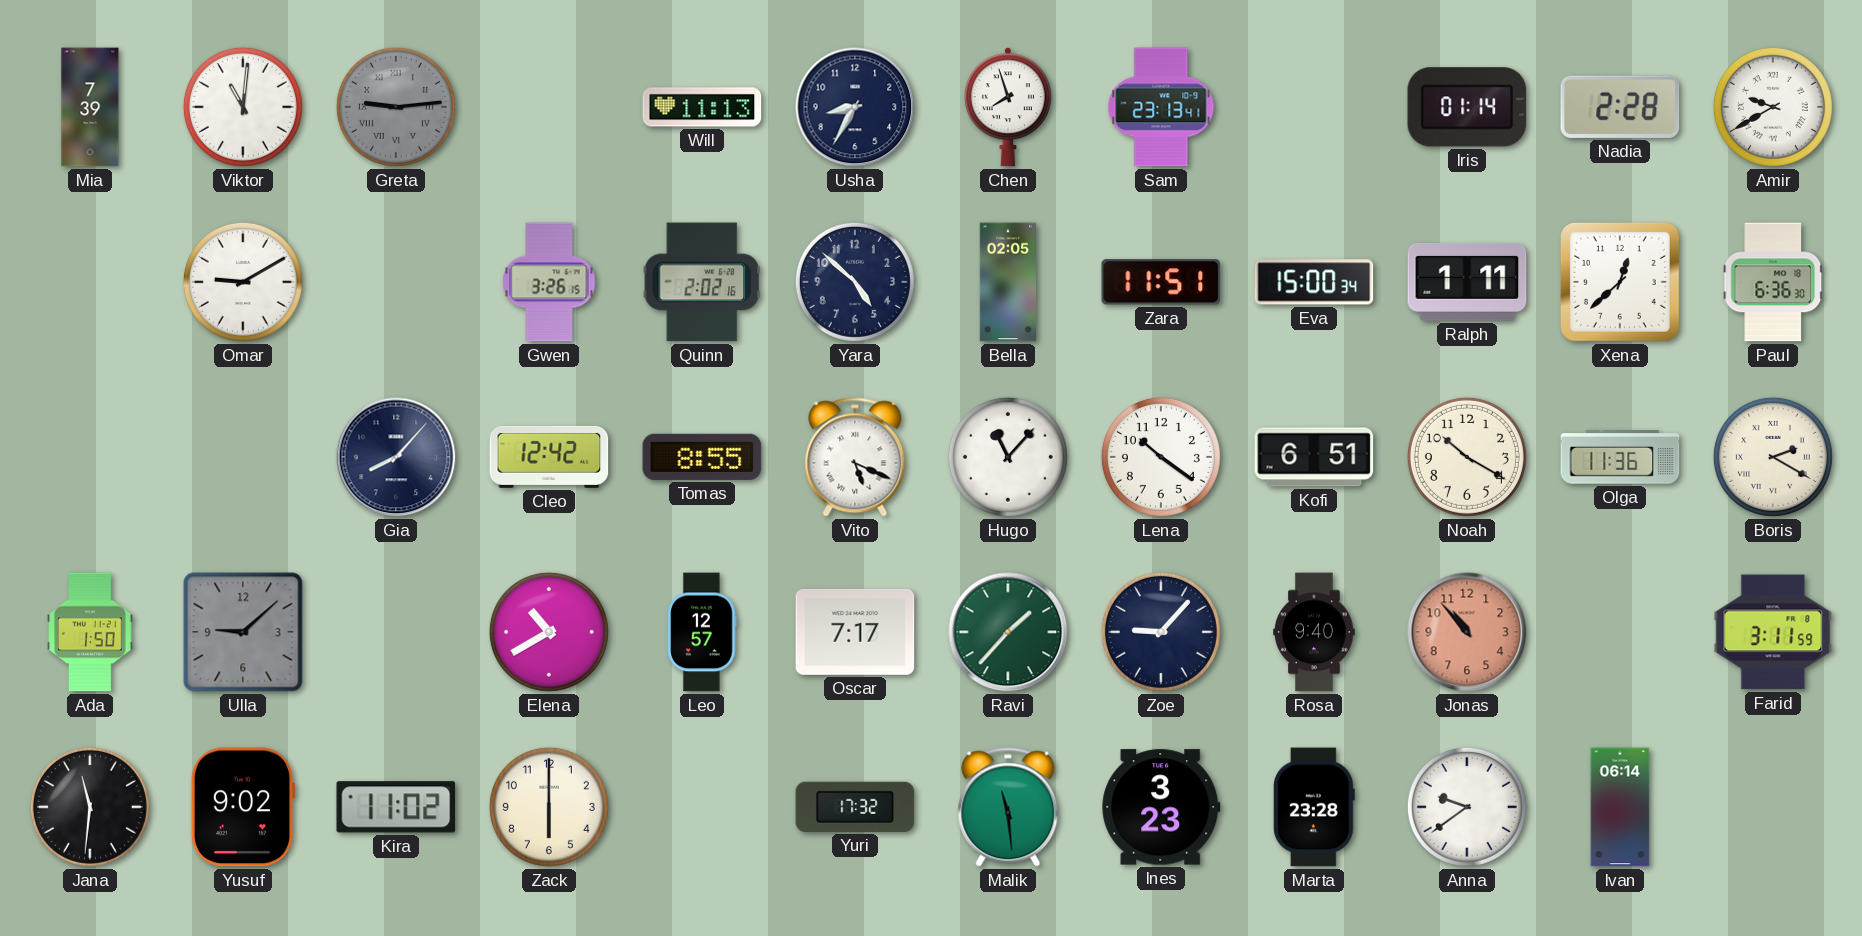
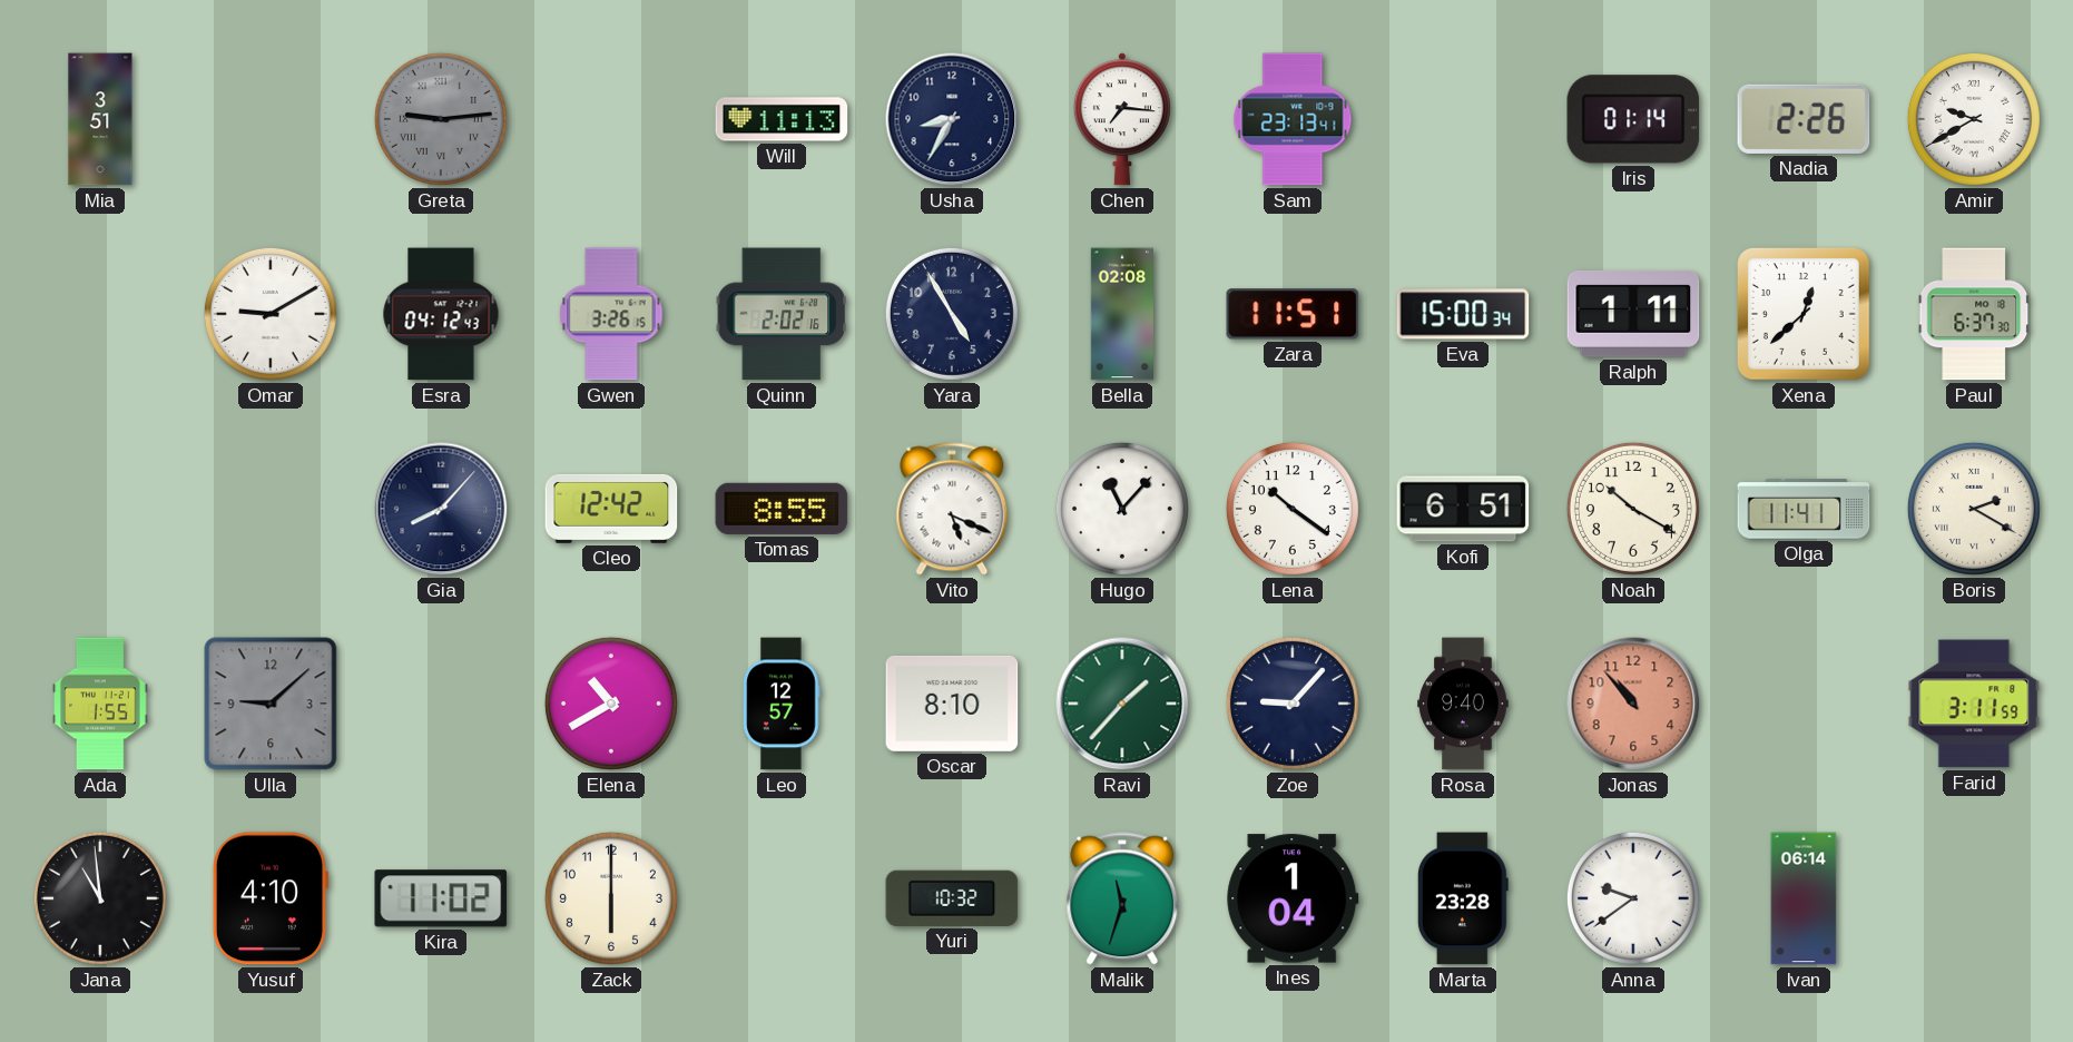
Mia: 7:39 -> 3:51 (100, 119)
Viktor: 11:01 -> none (243, 107)
Chen: 7:57 -> 7:16 (1122, 119)
Nadia: 2:28 -> 2:26 (1804, 119)
Esra: none -> 04:12 (441, 314)
Yara: 4:52 -> 4:55 (952, 314)
Bella: 02:05 -> 02:08 (1121, 314)
Paul: 6:36 -> 6:37 (1974, 314)
Olga: 11:36 -> 11:41 (1804, 509)
Ada: 1:50 -> 1:55 (100, 704)
Oscar: 7:17 -> 8:10 (952, 704)
Jana: 11:31 -> 10:59 (100, 898)
Yusuf: 9:02 -> 4:10 (269, 898)
Yuri: 17:32 -> 10:32 (952, 898)
Malik: 11:29 -> 11:33 (1122, 898)
Ines: 3:23 -> 1:04 (1293, 898)
